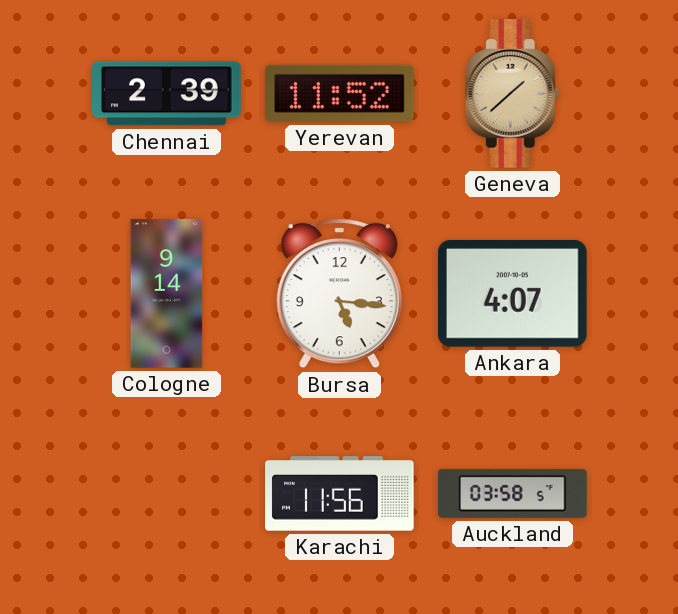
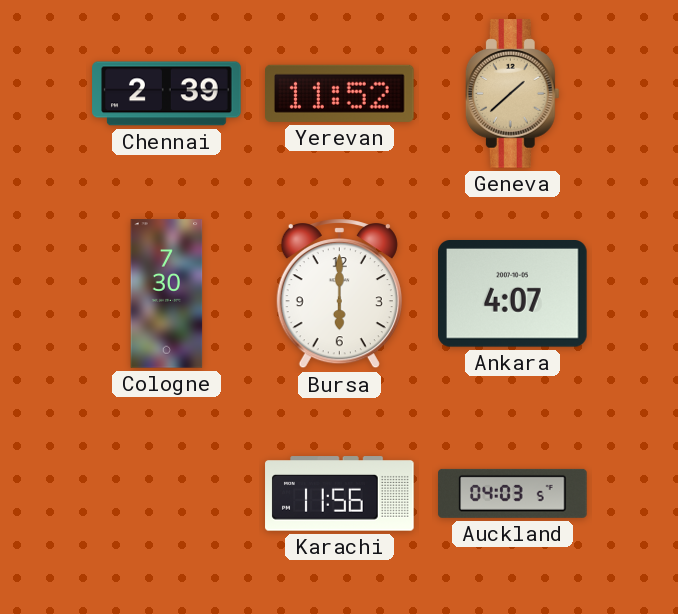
Cologne: 9:14 -> 7:30 (167, 294)
Bursa: 5:16 -> 6:00 (339, 294)
Auckland: 03:58 -> 04:03 (513, 493)
